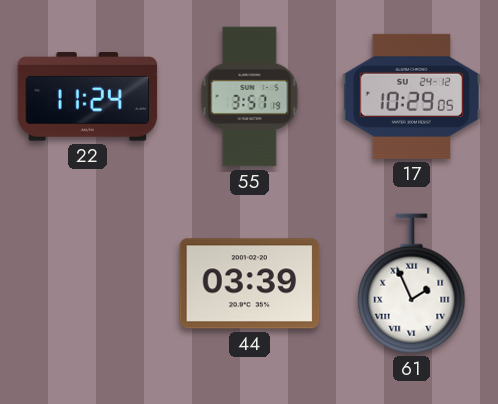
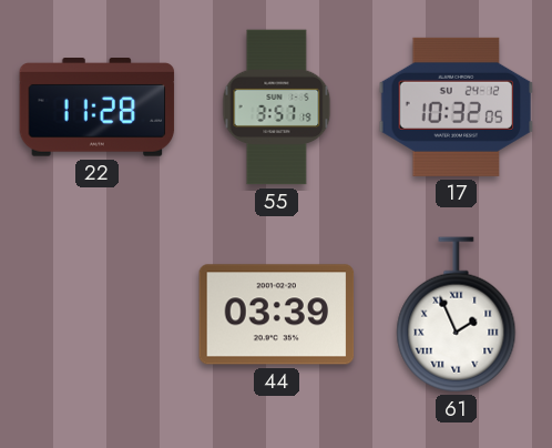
22: 11:24 -> 11:28 (98, 108)
17: 10:29 -> 10:32 (457, 106)
